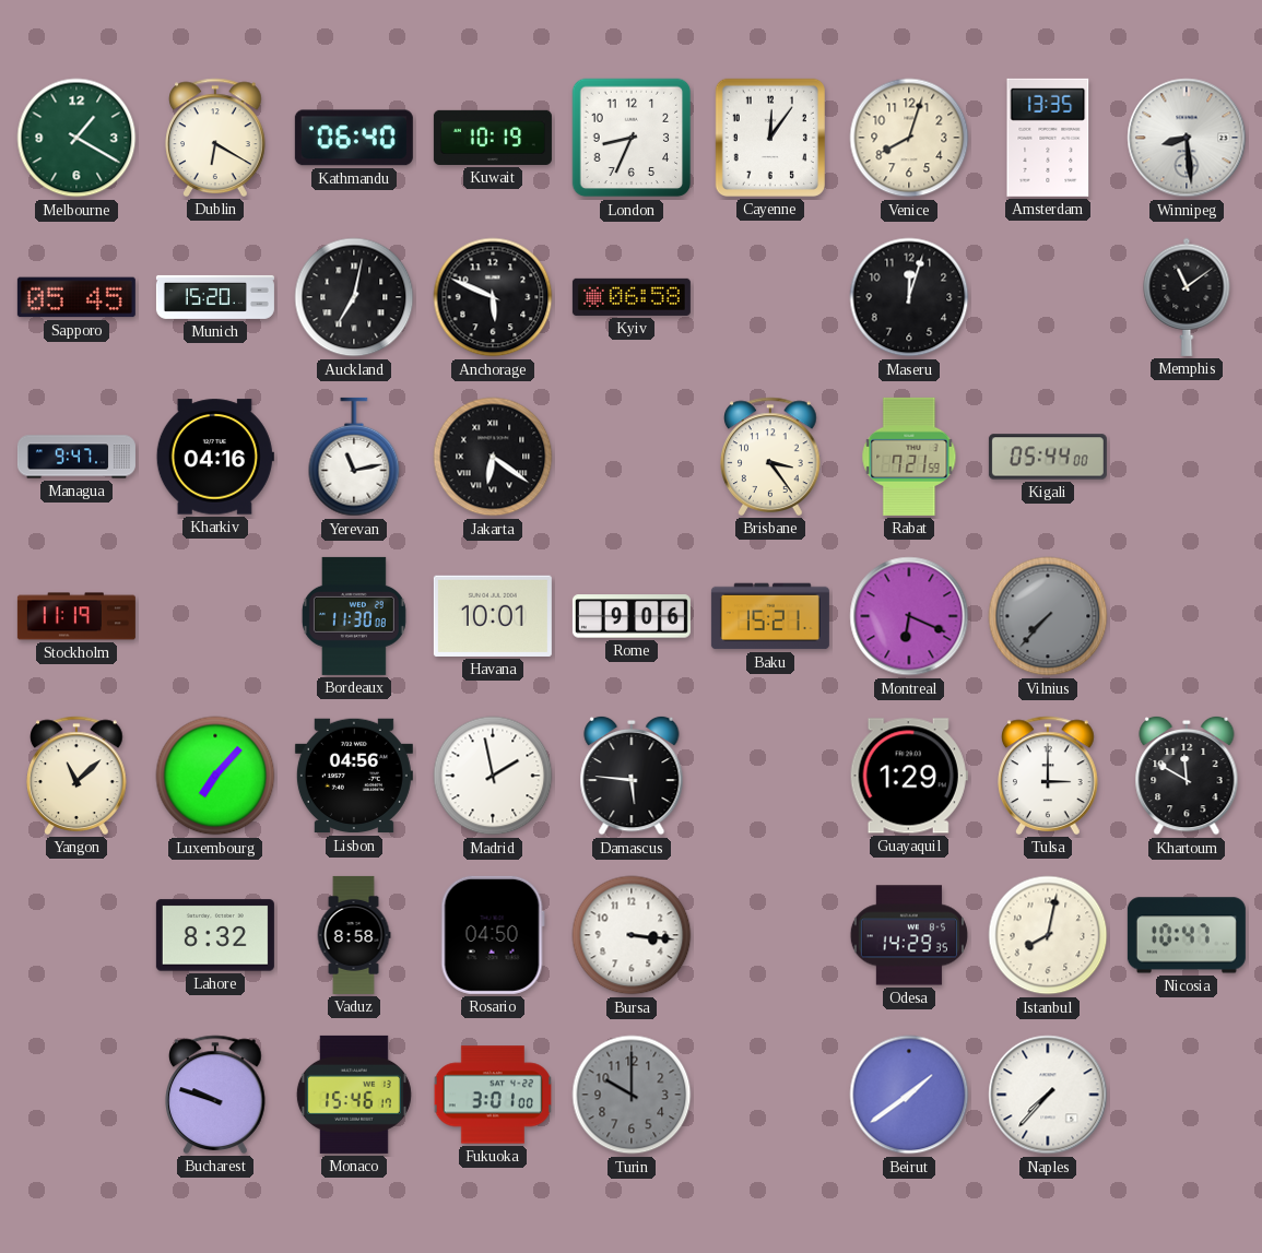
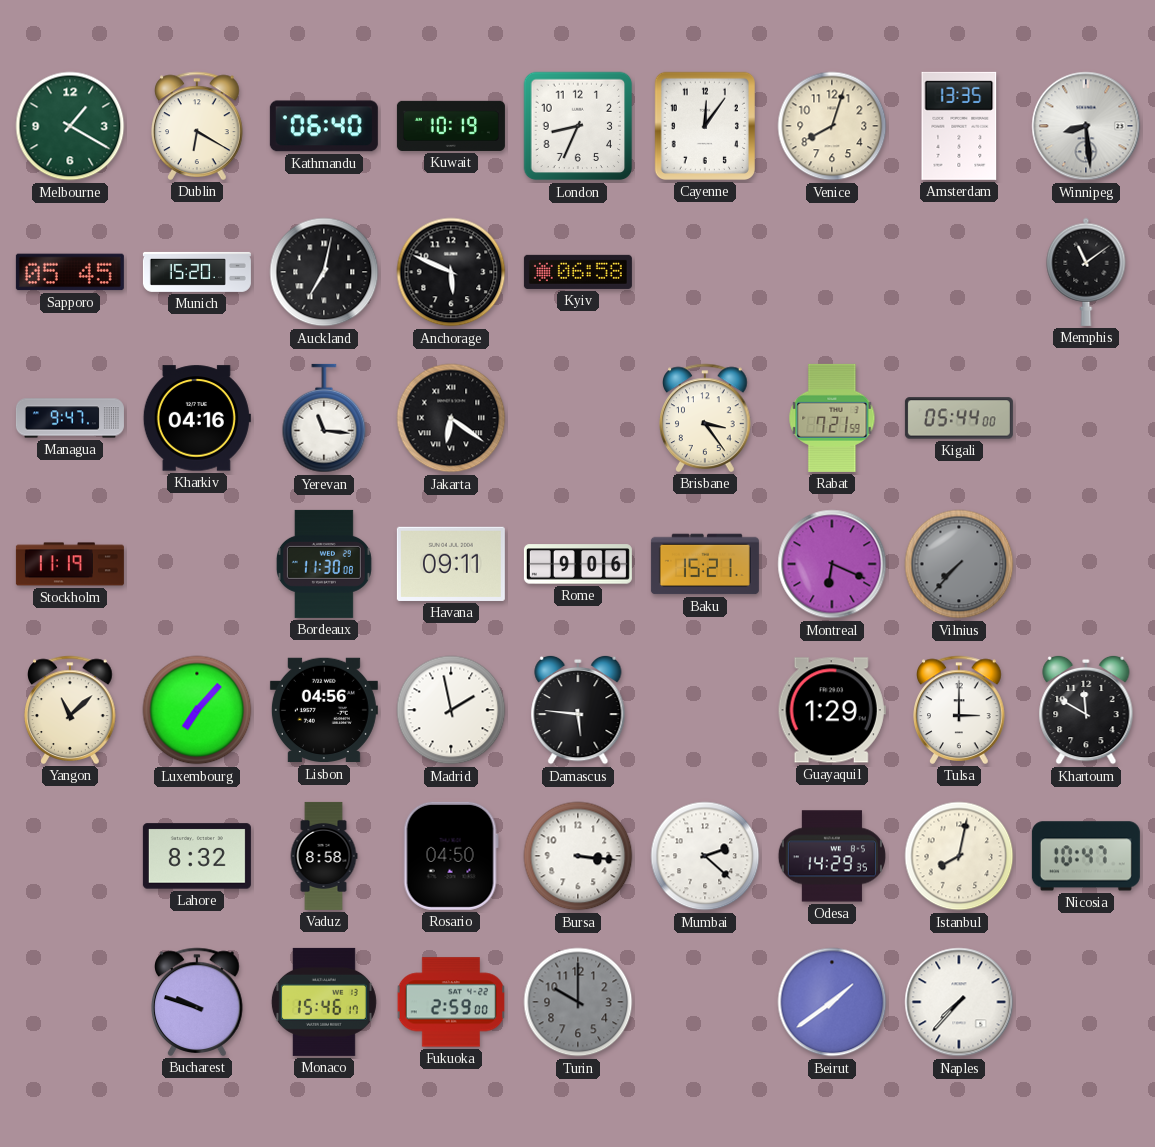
Maseru: 12:03 -> none (909, 297)
Yerevan: 11:13 -> 11:16 (324, 418)
Havana: 10:01 -> 09:11 (451, 564)
Mumbai: none -> 2:22 (705, 856)
Fukuoka: 3:01 -> 2:59 (450, 1002)
